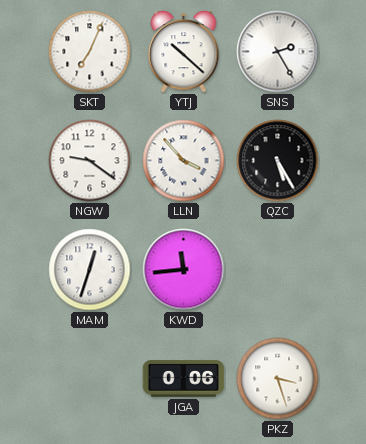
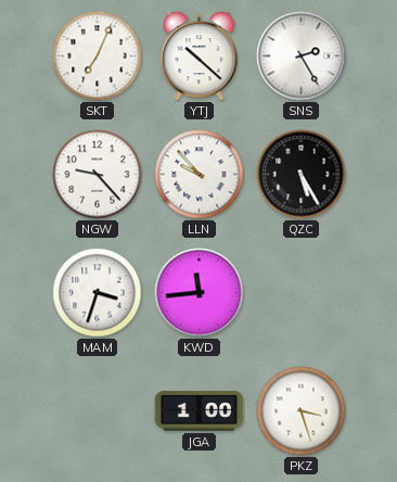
NGW: 9:21 -> 9:23 (98, 175)
LLN: 3:53 -> 9:53 (200, 175)
MAM: 12:33 -> 3:33 (98, 293)
JGA: 0:06 -> 1:00 (200, 411)
